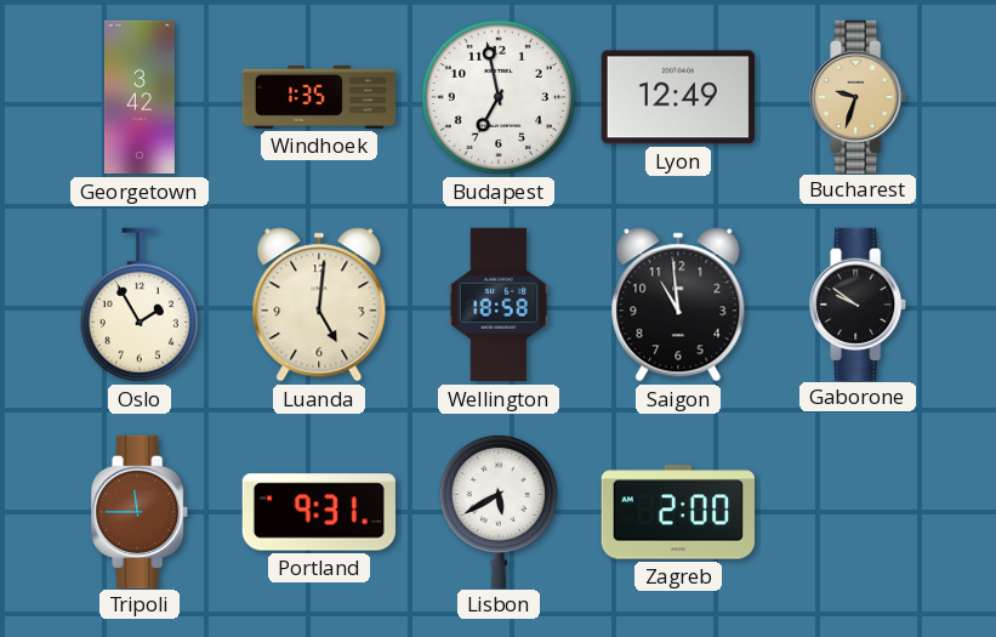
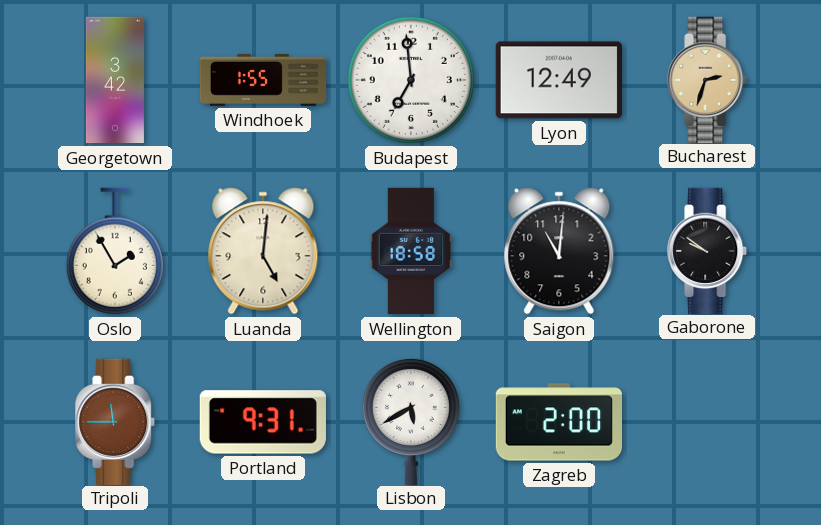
Windhoek: 1:35 -> 1:55 (263, 80)
Budapest: 6:58 -> 6:59 (411, 80)
Bucharest: 9:33 -> 2:33 (708, 79)
Saigon: 10:59 -> 11:01 (559, 251)
